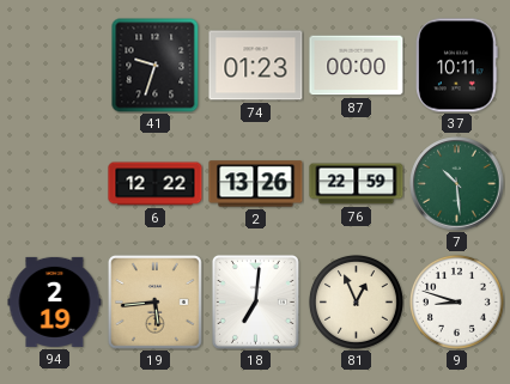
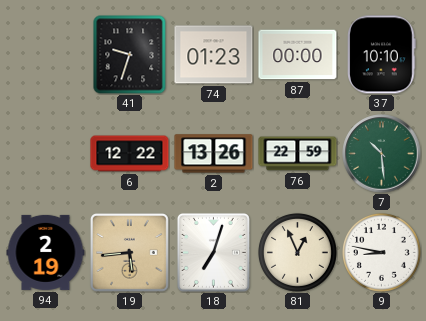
37: 10:11 -> 10:10 (382, 55)
18: 7:01 -> 7:03 (213, 252)
9: 8:48 -> 8:47 (381, 252)
